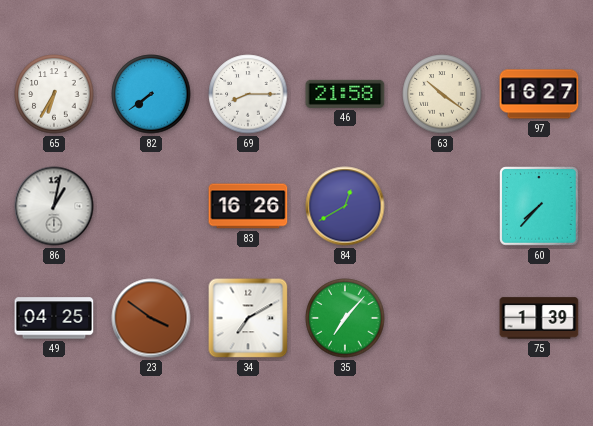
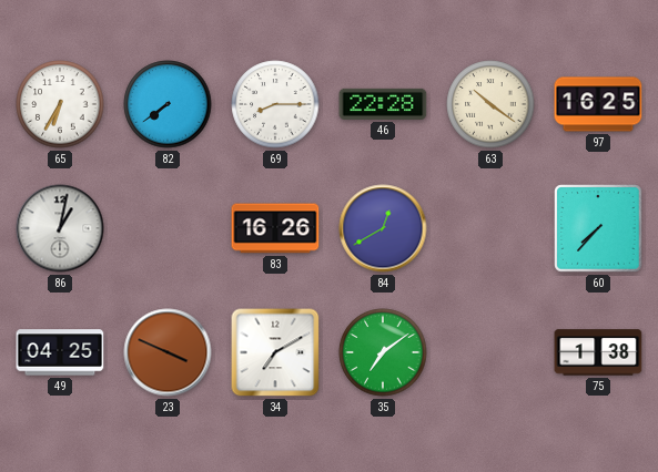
46: 21:58 -> 22:28 (383, 104)
97: 16:27 -> 16:25 (598, 104)
23: 3:51 -> 3:49 (168, 352)
35: 7:07 -> 7:09 (383, 352)
75: 1:39 -> 1:38 (598, 352)
